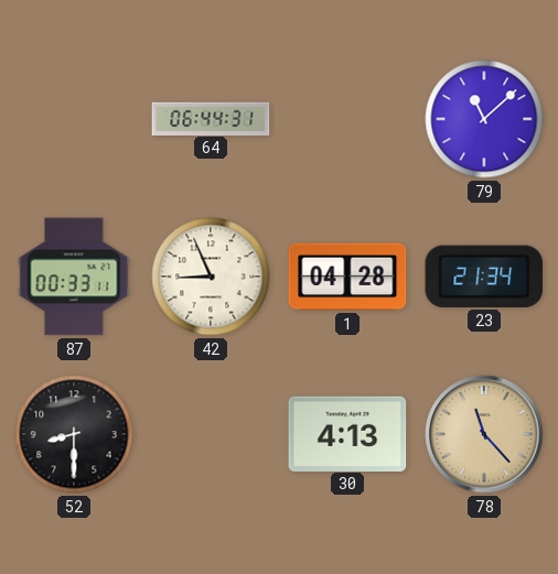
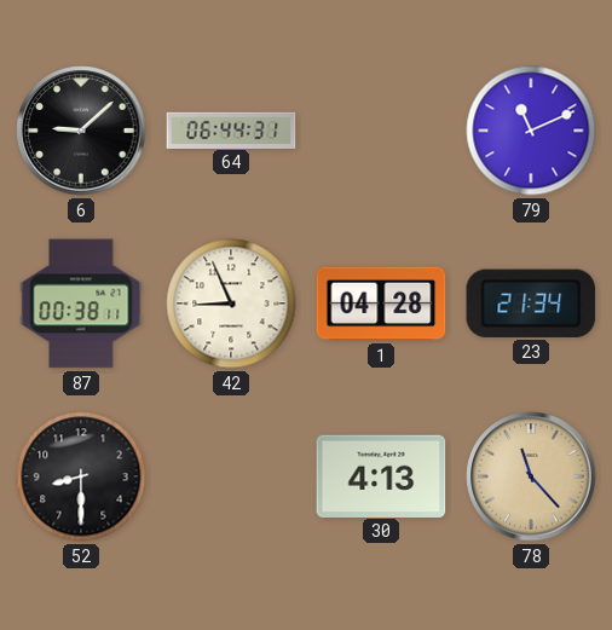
6: none -> 9:08 (81, 131)
79: 11:08 -> 11:11 (531, 131)
87: 00:33 -> 00:38 (81, 304)
